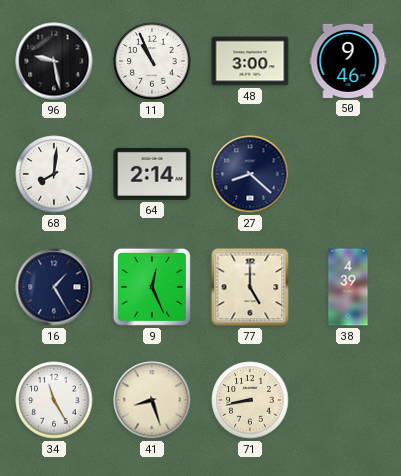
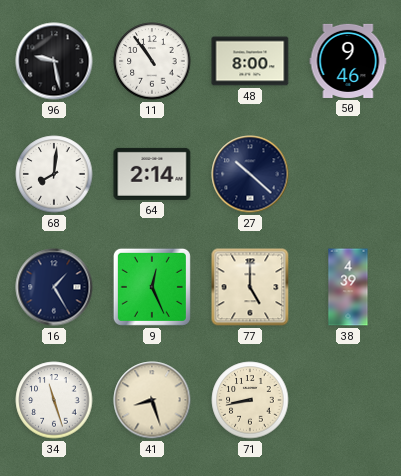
11: 10:56 -> 10:54 (152, 61)
48: 3:00 -> 8:00 (250, 61)
27: 8:22 -> 10:22 (250, 174)
34: 11:25 -> 11:27 (54, 400)
